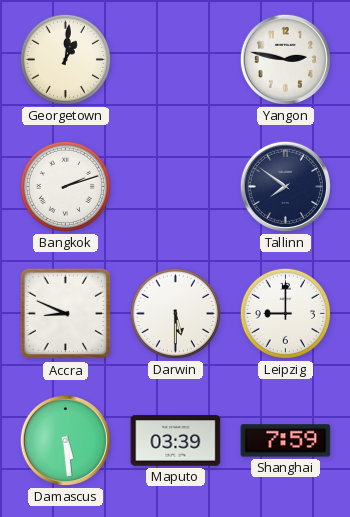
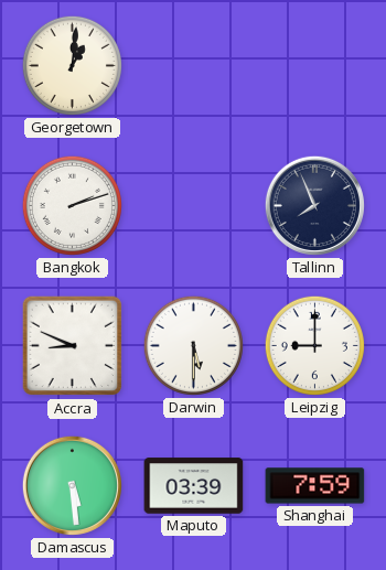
Yangon: 2:47 -> none (285, 59)
Tallinn: 7:51 -> 7:56 (314, 205)
